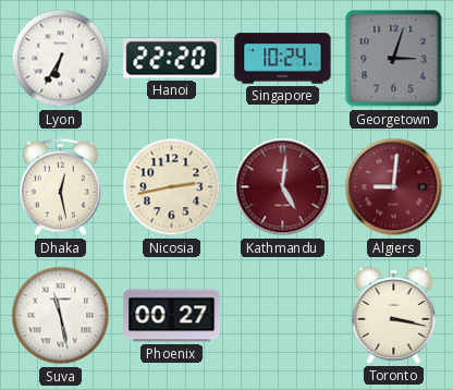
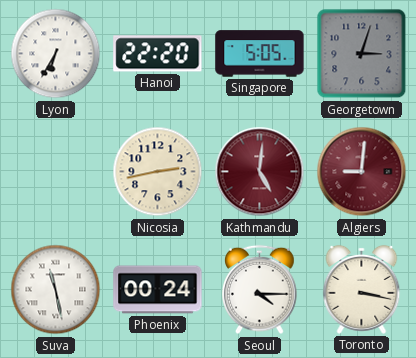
Singapore: 10:24 -> 5:05 (260, 54)
Dhaka: 12:28 -> none (61, 187)
Phoenix: 00:27 -> 00:24 (158, 290)
Seoul: none -> 4:15 (260, 290)
